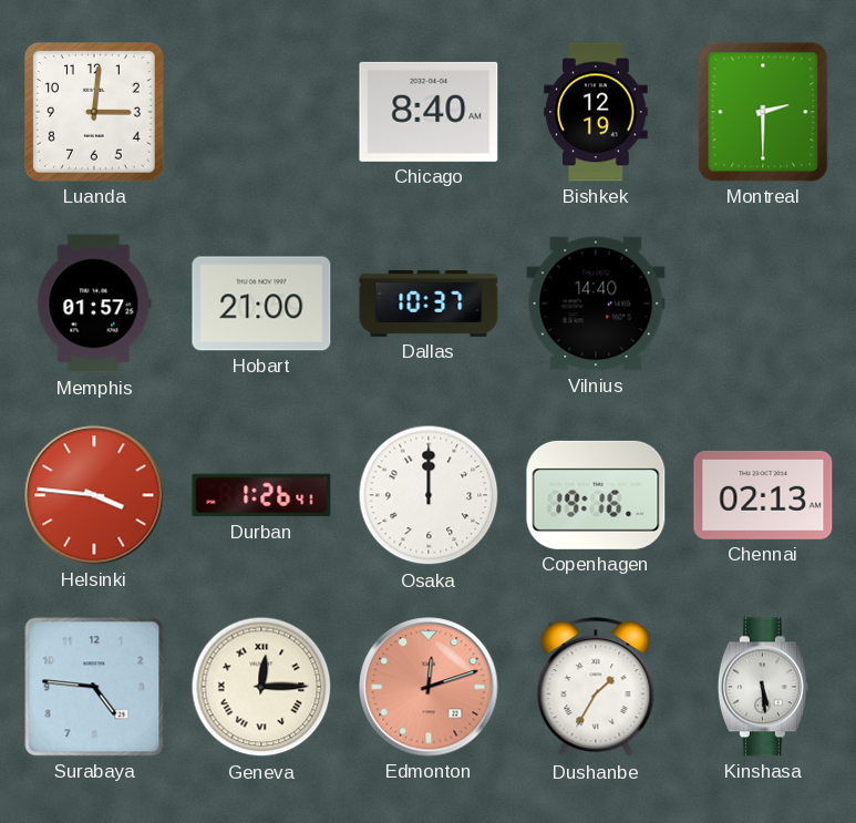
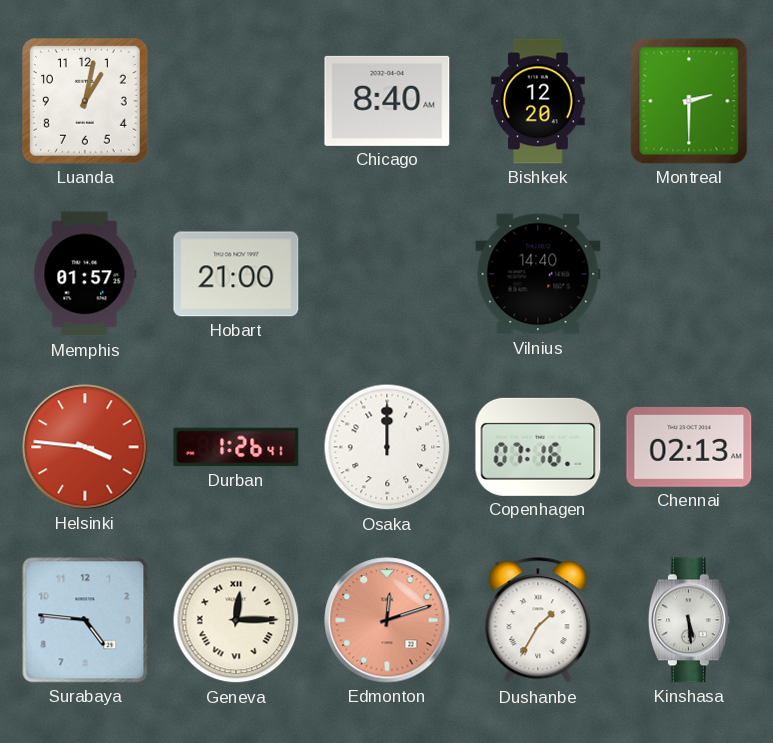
Luanda: 3:01 -> 1:02 (86, 102)
Bishkek: 12:19 -> 12:20 (538, 101)
Dallas: 10:37 -> none (429, 304)
Copenhagen: 19:16 -> 07:16 (538, 447)
